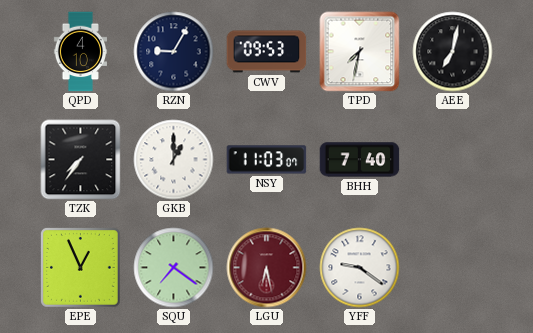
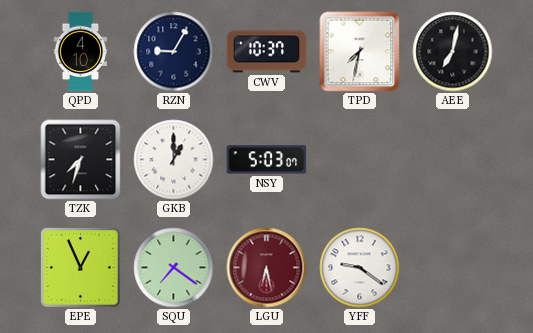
CWV: 09:53 -> 10:37 (267, 52)
TZK: 7:36 -> 7:33 (81, 160)
NSY: 11:03 -> 5:03 (267, 160)
BHH: 7:40 -> none (360, 160)
